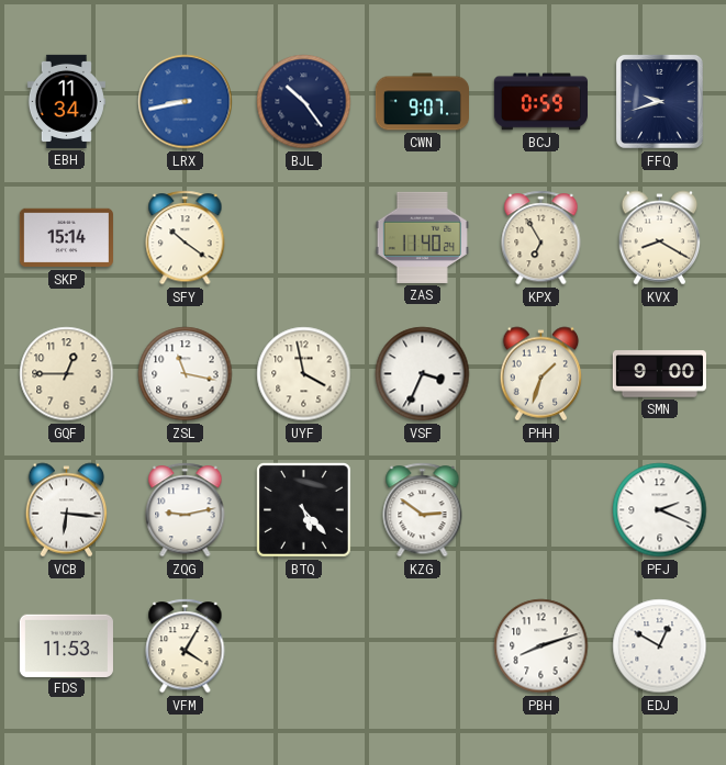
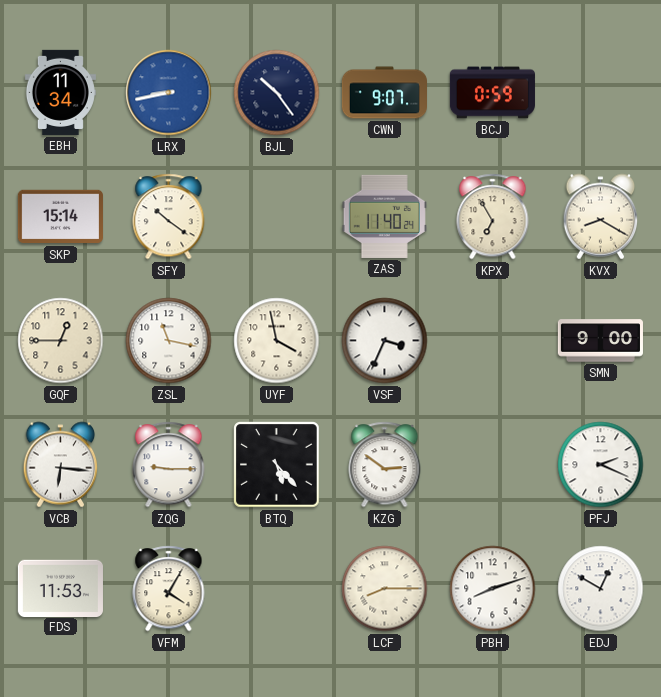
FFQ: 9:42 -> none (659, 101)
PHH: 1:33 -> none (541, 374)
ZQG: 9:13 -> 9:15 (169, 465)
LCF: none -> 8:15 (385, 589)
